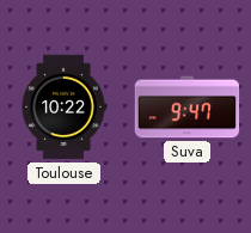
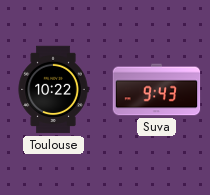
Suva: 9:47 -> 9:43 (157, 90)
